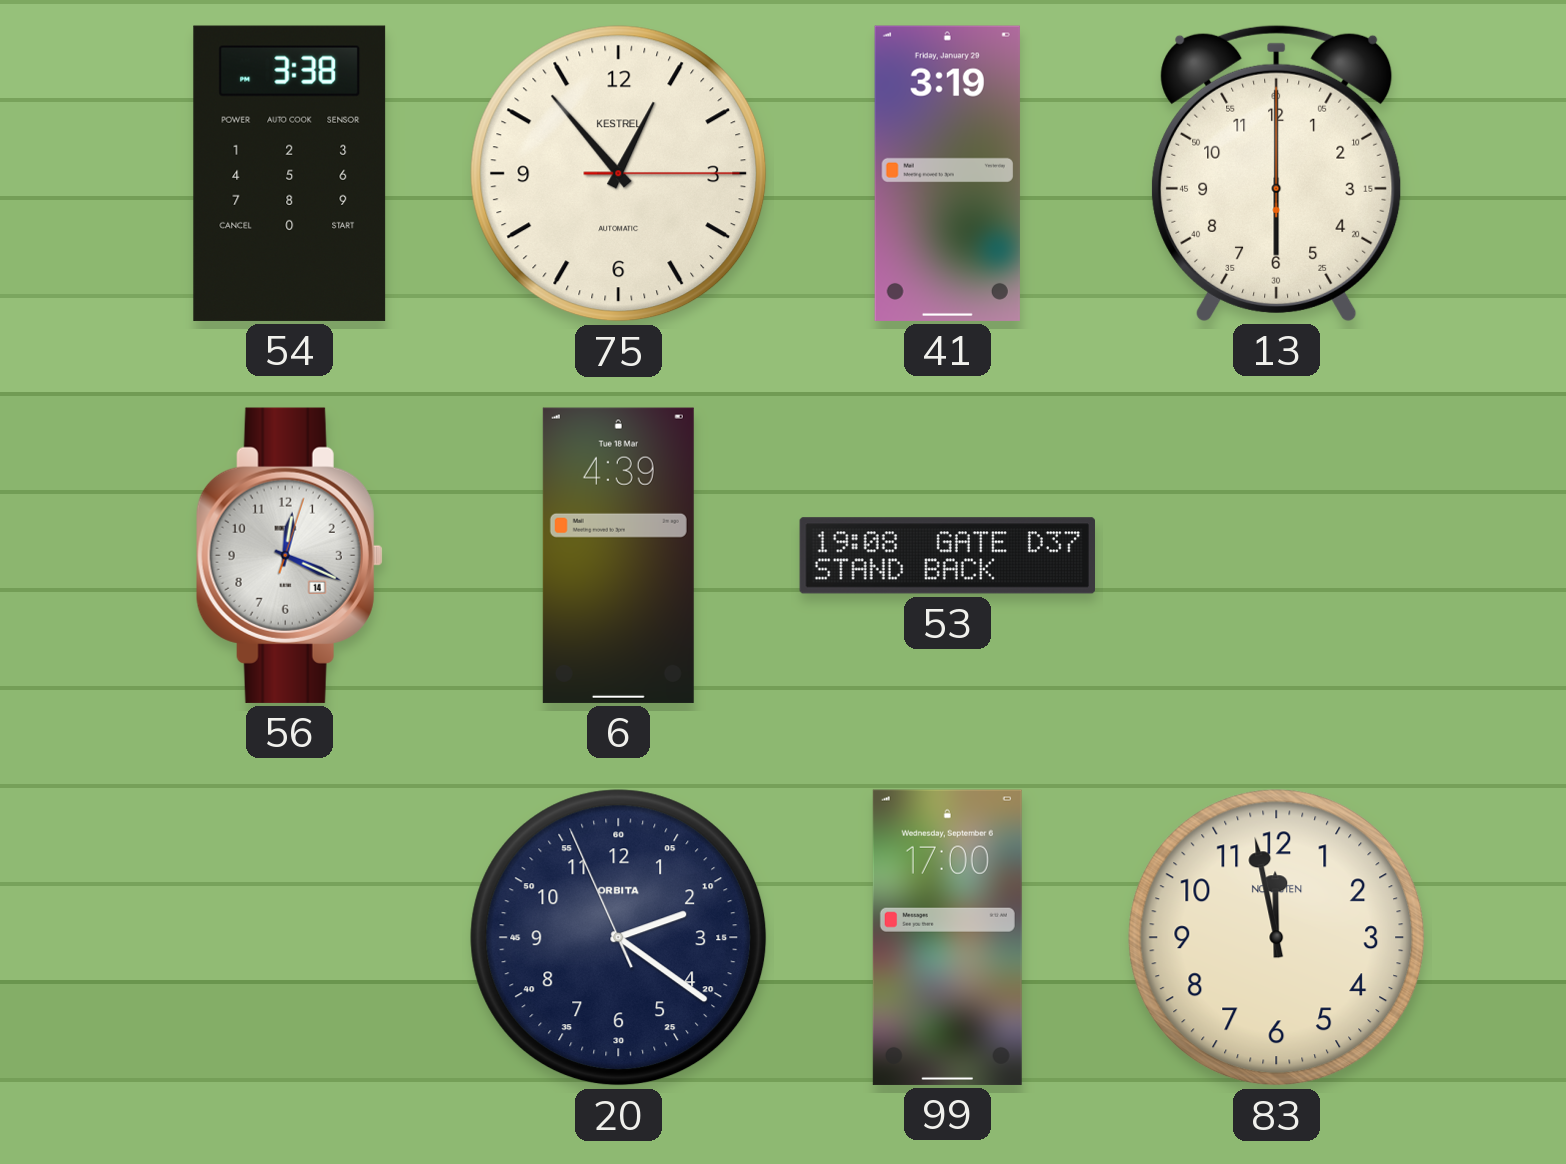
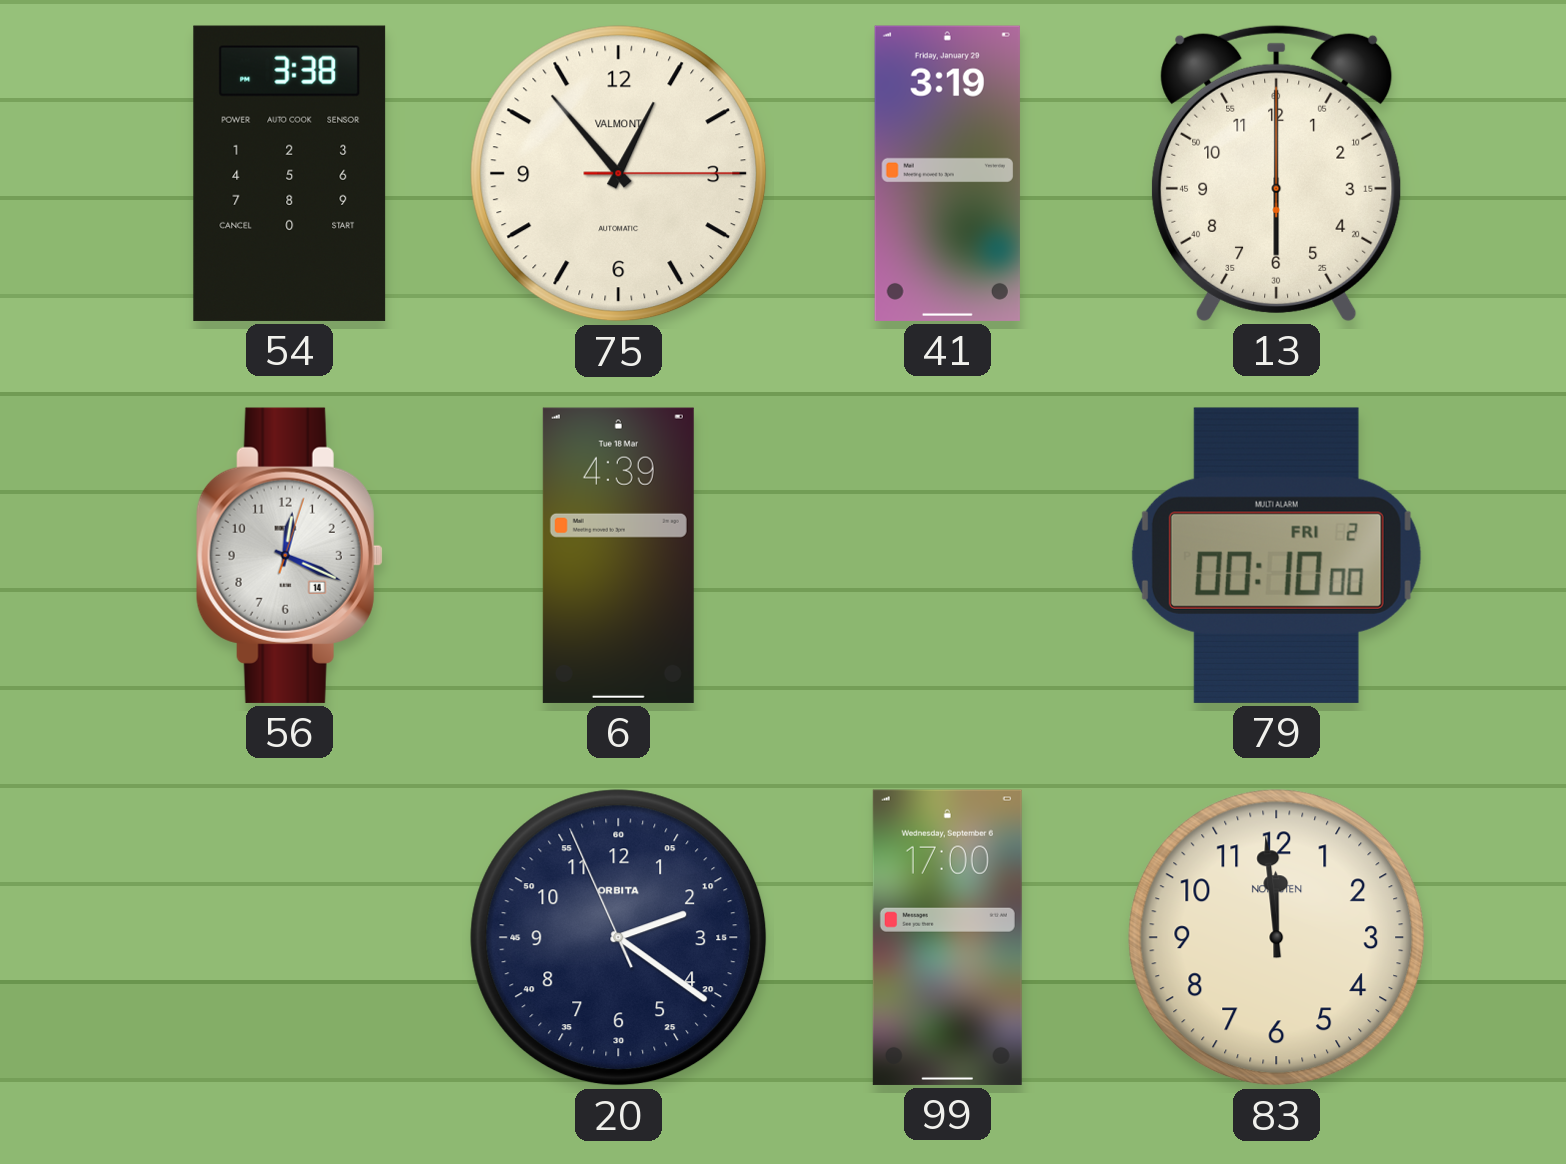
75 brand: KESTREL -> VALMONT (619, 174)
53: 19:08 -> none (947, 556)
79: none -> 00:10 (1276, 555)
83: 11:58 -> 11:59 (1277, 938)
